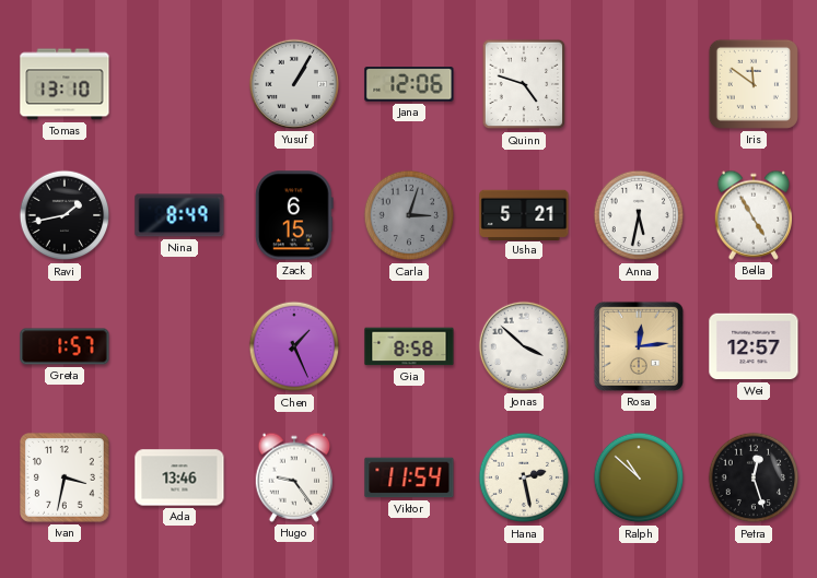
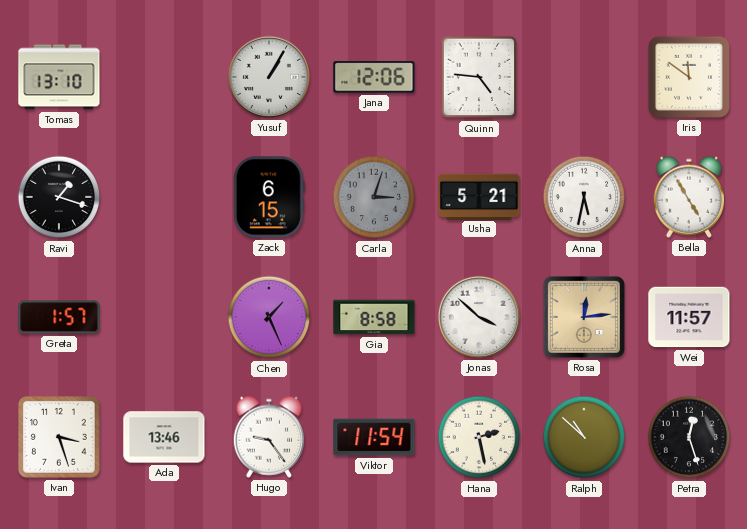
Quinn: 4:48 -> 4:46 (479, 77)
Ravi: 1:43 -> 1:18 (59, 197)
Nina: 8:49 -> none (179, 215)
Wei: 12:57 -> 11:57 (689, 317)
Ivan: 3:32 -> 3:27 (60, 438)
